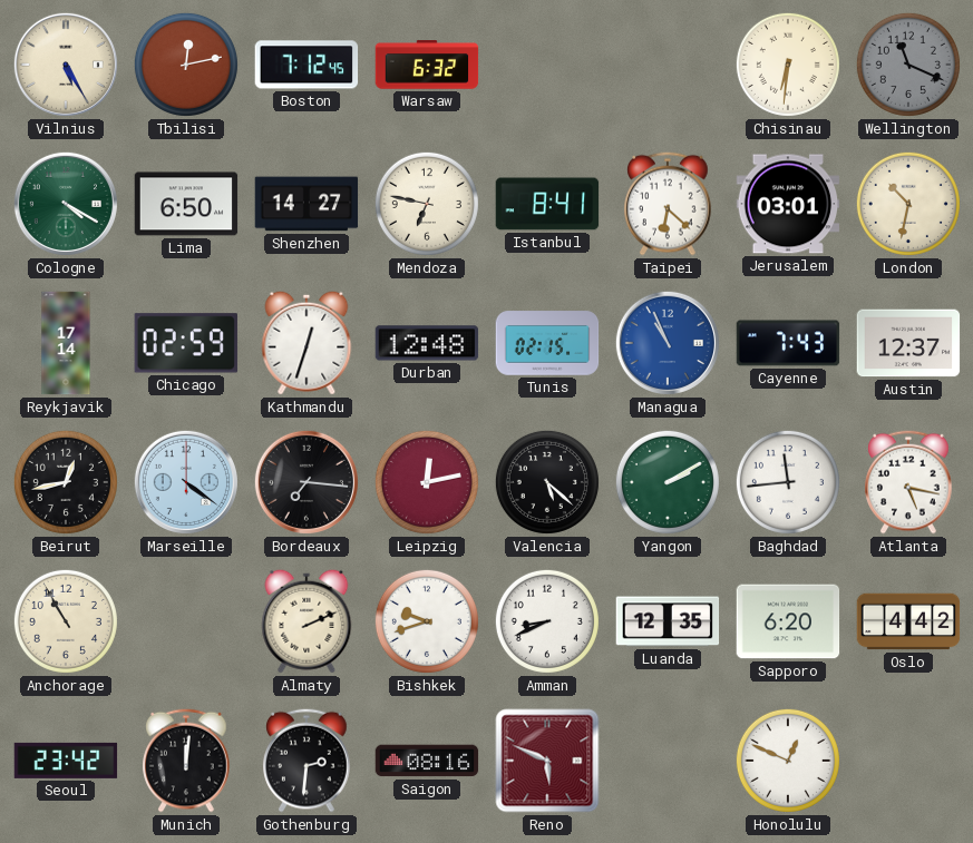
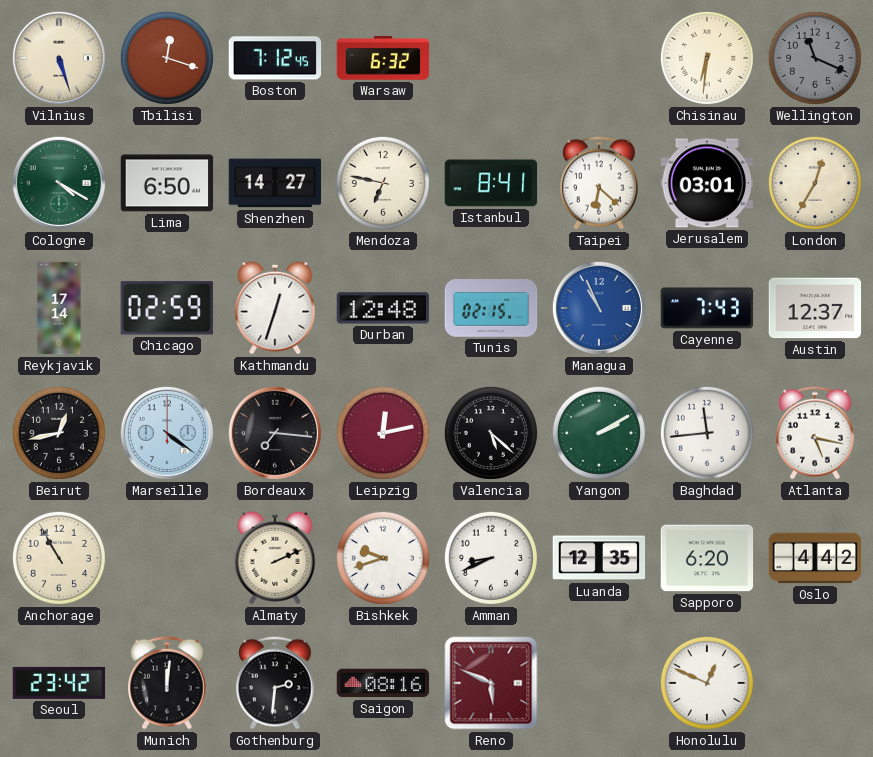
Vilnius: 5:25 -> 5:27 (59, 58)
Tbilisi: 12:13 -> 12:18 (167, 58)
London: 10:32 -> 12:35 (815, 183)
